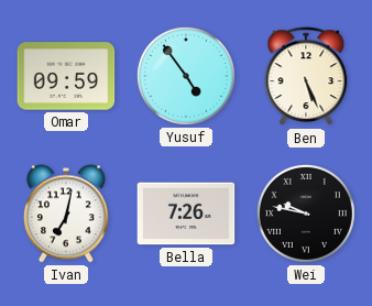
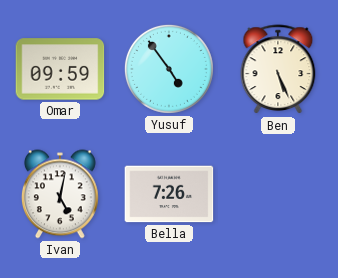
Ivan: 7:02 -> 5:02 (60, 194)
Wei: 9:47 -> none (306, 214)
